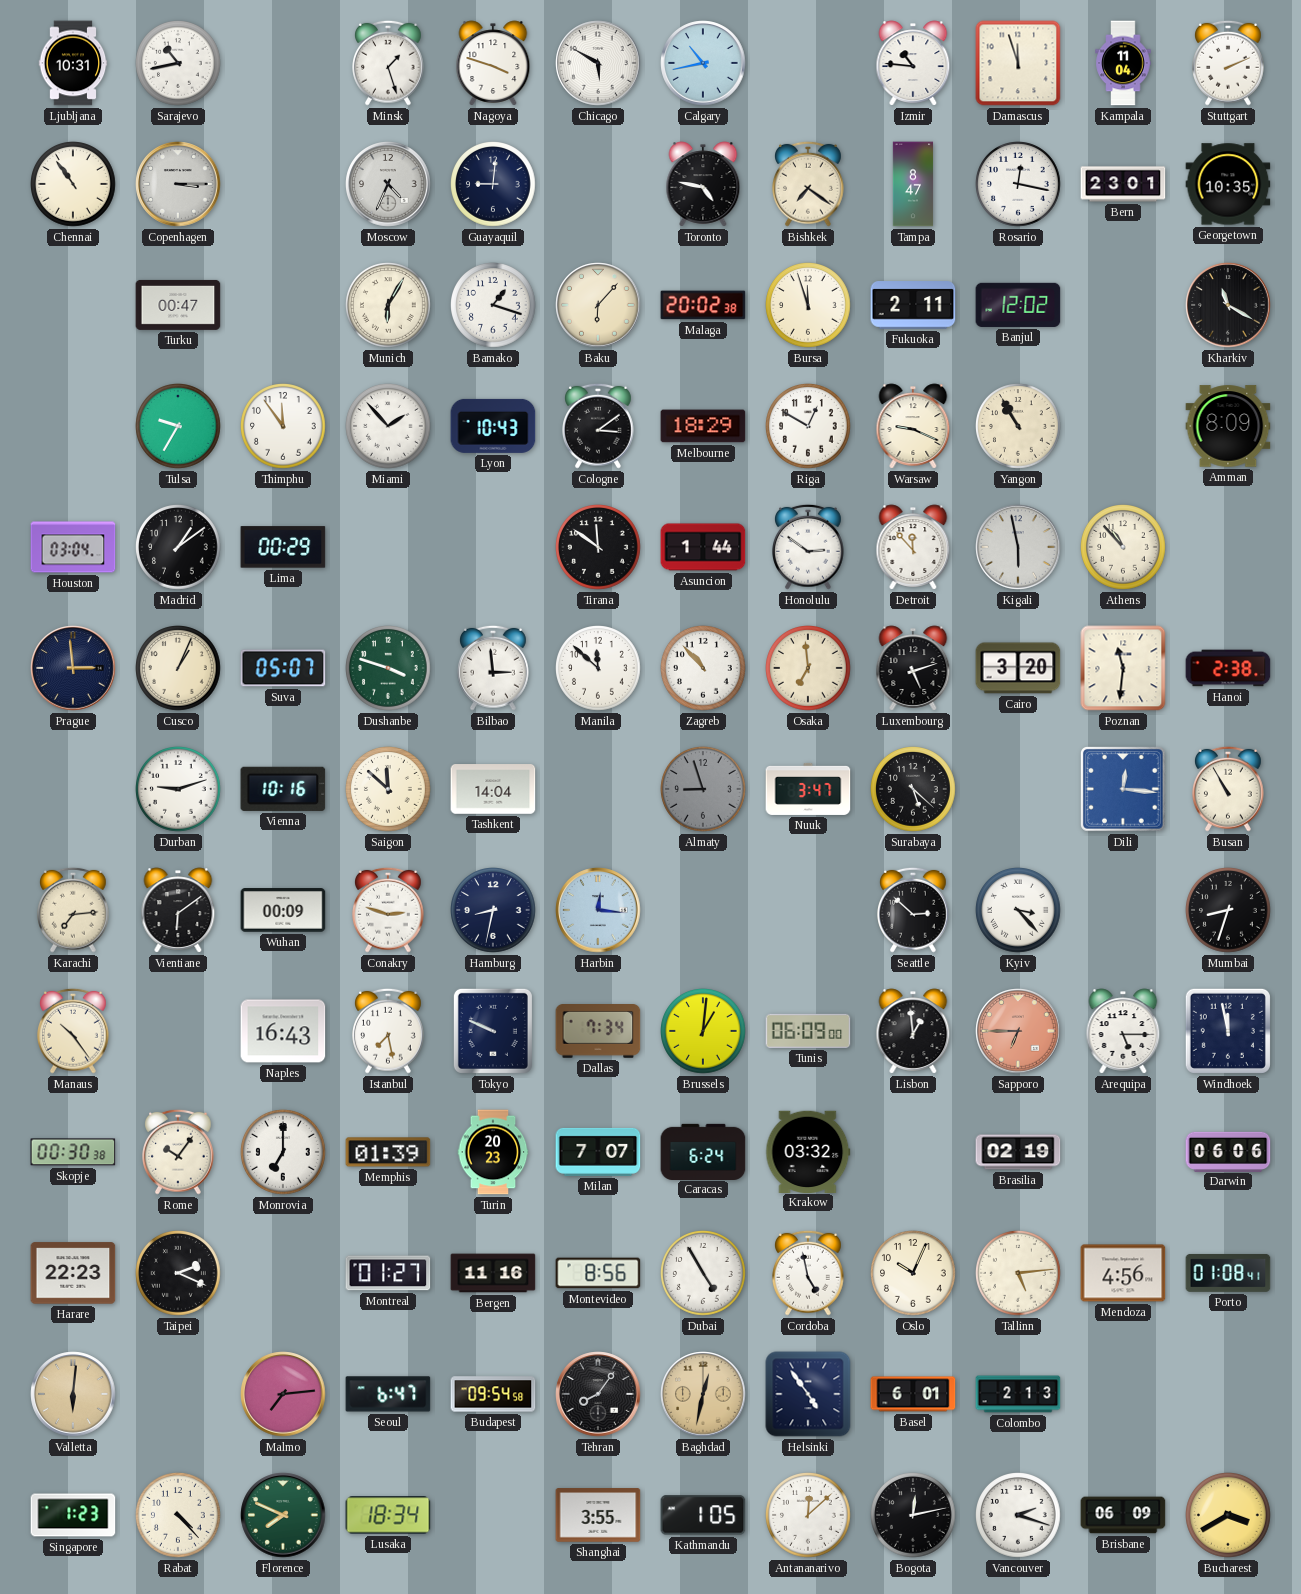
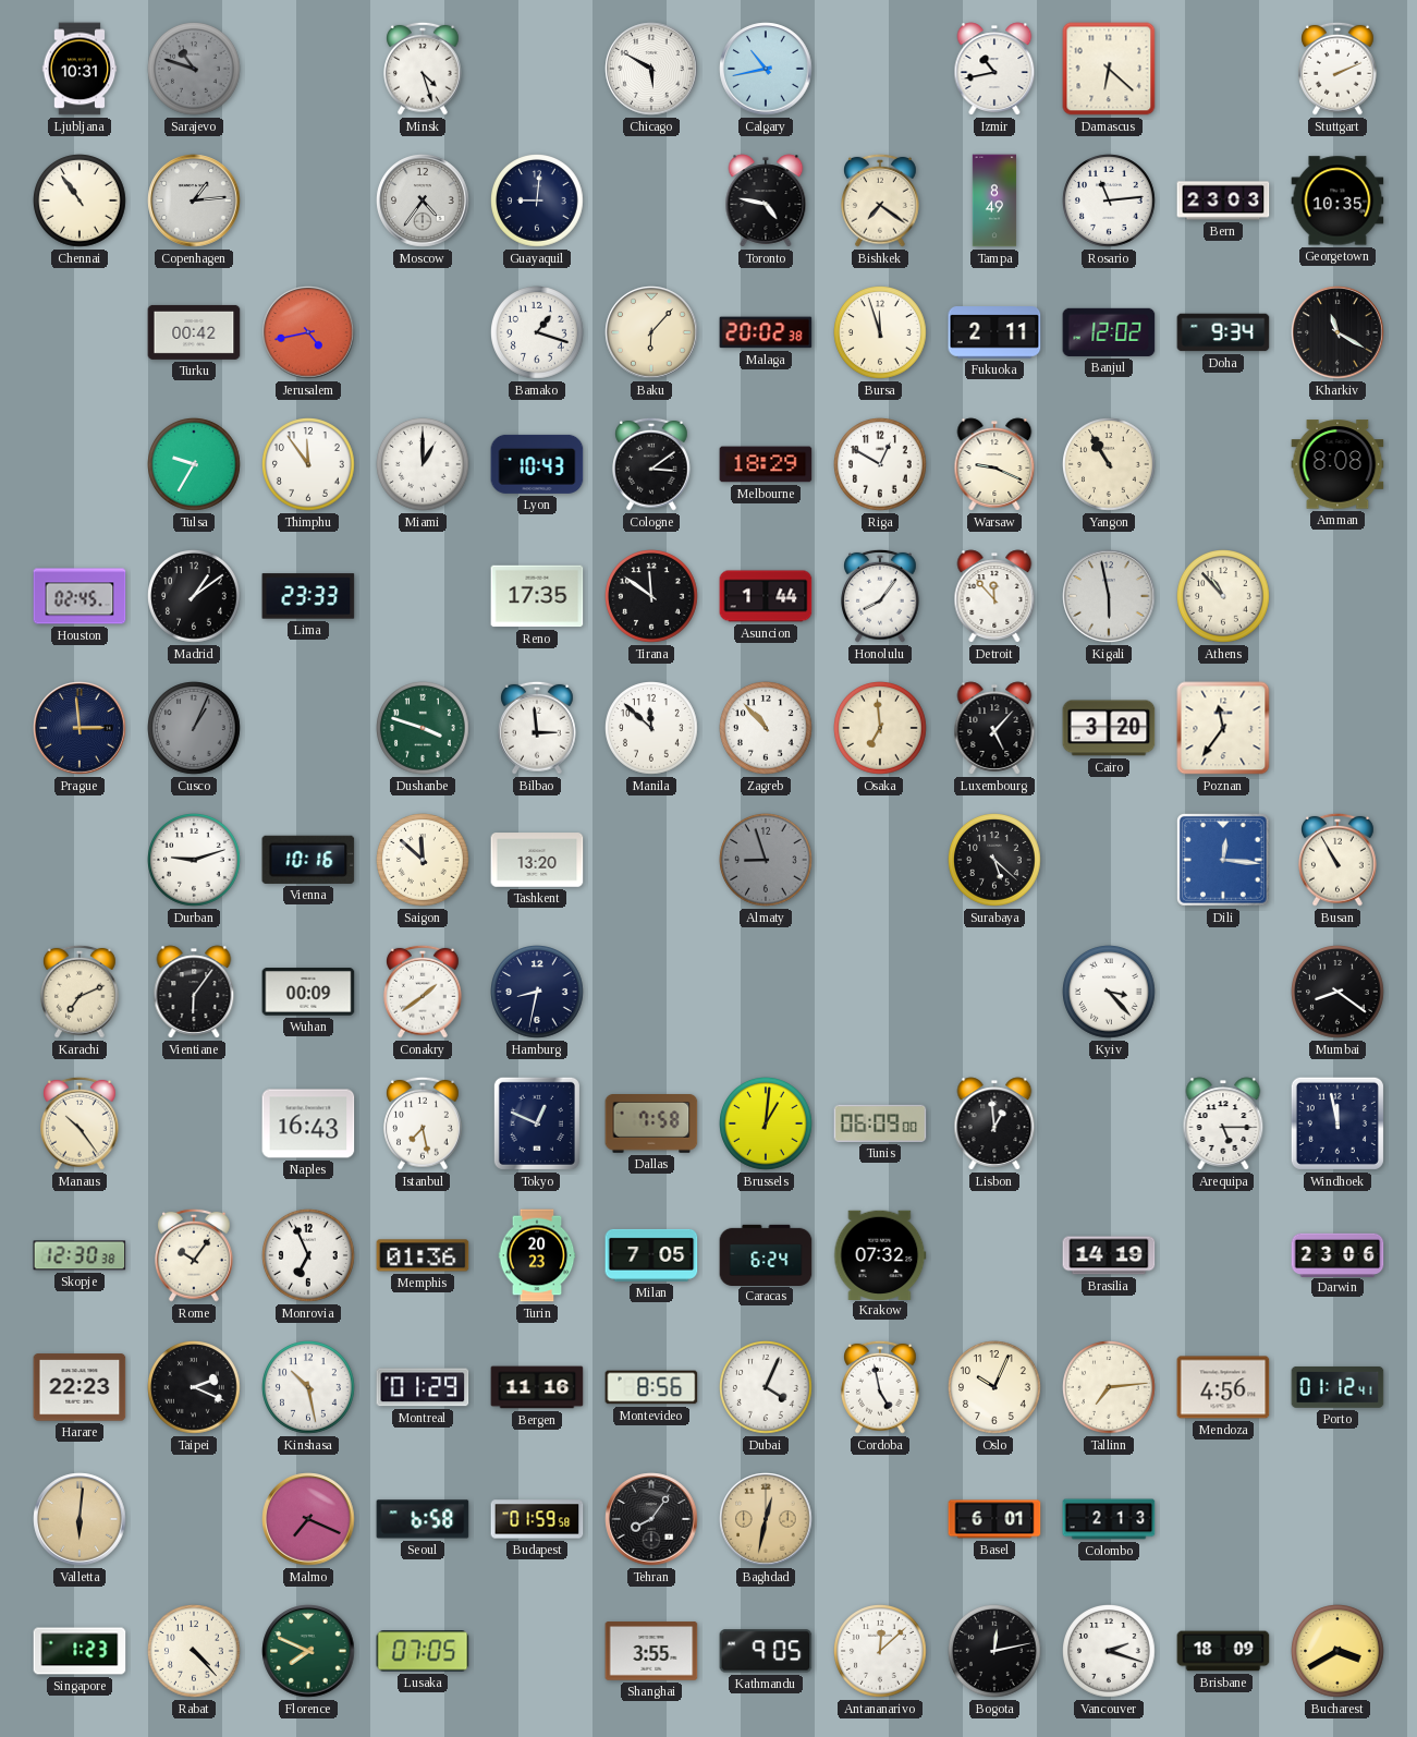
Sarajevo: 10:43 -> 10:48 (195, 70)
Sarajevo dial: white -> grey (195, 70)
Minsk: 1:27 -> 4:27 (424, 69)
Nagoya: 3:48 -> none (493, 63)
Izmir: 10:46 -> 10:43 (994, 69)
Damascus: 11:57 -> 6:22 (1109, 69)
Kampala: 11:04 -> none (1123, 63)
Copenhagen: 3:15 -> 1:14 (194, 201)
Moscow: 4:34 -> 4:36 (423, 201)
Tampa: 8:47 -> 8:49 (994, 201)
Rosario: 12:17 -> 11:14 (1110, 202)
Bern: 23:01 -> 23:03 (1223, 201)
Turku: 00:47 -> 00:42 (194, 332)
Jerusalem: none -> 4:43 (308, 332)
Munich: 6:05 -> none (389, 306)
Doha: none -> 9:34 (1223, 332)
Miami: 1:53 -> 1:00 (424, 465)
Amman: 8:09 -> 8:08 (1337, 464)
Houston: 03:04 -> 02:45 (80, 596)
Lima: 00:29 -> 23:33 (308, 596)
Reno: none -> 17:35 (537, 596)
Honolulu: 2:51 -> 8:06 (881, 596)
Cusco dial: cream -> grey (195, 729)
Suva: 05:07 -> none (283, 668)
Luxembourg: 5:12 -> 5:07 (994, 728)
Poznan: 11:31 -> 11:36 (1223, 728)
Hanoi: 2:38 -> none (1228, 668)
Tashkent: 14:04 -> 13:20 (537, 860)
Nuuk: 3:47 -> none (808, 789)
Karachi: 7:14 -> 7:11 (81, 992)
Vientiane: 6:09 -> 6:06 (194, 992)
Conakry: 2:48 -> 1:39 (424, 992)
Harbin: 12:16 -> none (598, 910)
Seattle: 2:52 -> none (914, 910)
Mumbai: 8:33 -> 8:21 (1339, 993)
Tokyo: 9:49 -> 12:49 (537, 1123)
Dallas: 7:34 -> 7:58 (651, 1125)
Sapporo: 6:45 -> none (1018, 1031)
Skopje: 00:30 -> 12:30 (80, 1255)
Monrovia: 7:00 -> 6:56 (309, 1256)
Memphis: 01:39 -> 01:36 (423, 1255)
Milan: 7:07 -> 7:05 (651, 1255)
Krakow: 03:32 -> 07:32 (880, 1254)
Brasilia: 02:19 -> 14:19 (1109, 1255)
Darwin: 06:06 -> 23:06 (1337, 1254)
Kinshasa: none -> 10:28 (309, 1388)
Montreal: 01:27 -> 01:29 (423, 1387)
Dubai: 4:55 -> 4:04 (767, 1388)
Tallinn: 5:14 -> 7:14 (1110, 1388)
Porto: 01:08 -> 01:12 (1337, 1387)
Malmo: 7:14 -> 7:19 (308, 1519)
Seoul: 6:47 -> 6:58 (423, 1519)
Budapest: 09:54 -> 01:59 (537, 1519)
Helsinki: 4:54 -> none (808, 1394)
Lusaka: 18:34 -> 07:05 (423, 1651)
Kathmandu: 1:05 -> 9:05 (766, 1651)
Brisbane: 06:09 -> 18:09 (1223, 1651)
